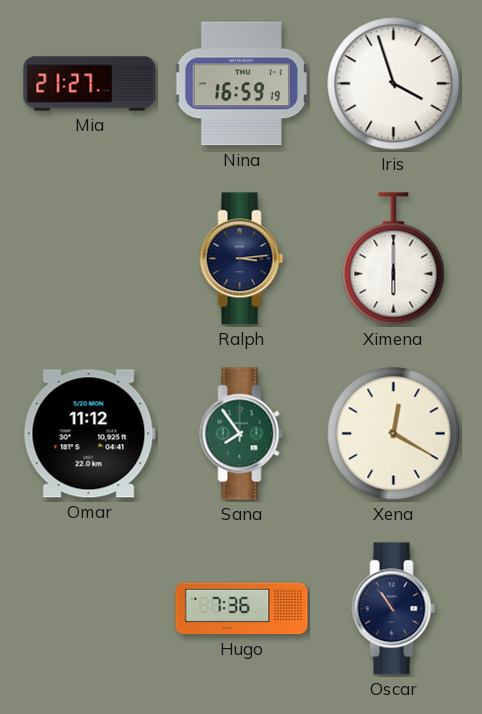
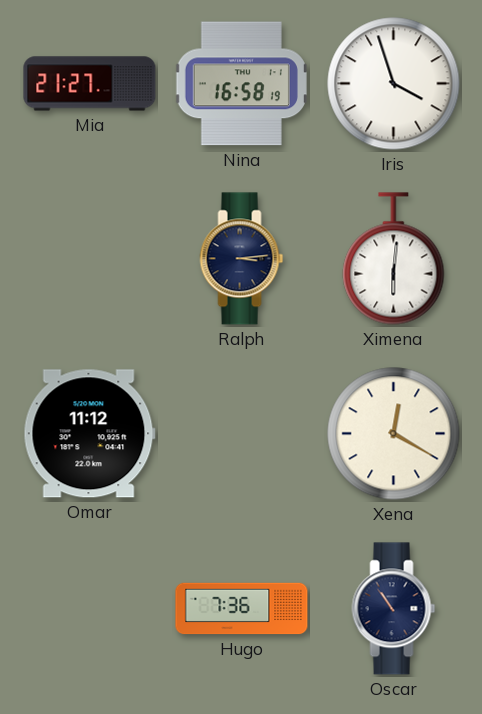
Nina: 16:59 -> 16:58 (241, 84)
Ximena: 6:00 -> 6:01 (394, 259)
Sana: 7:54 -> none (242, 434)
